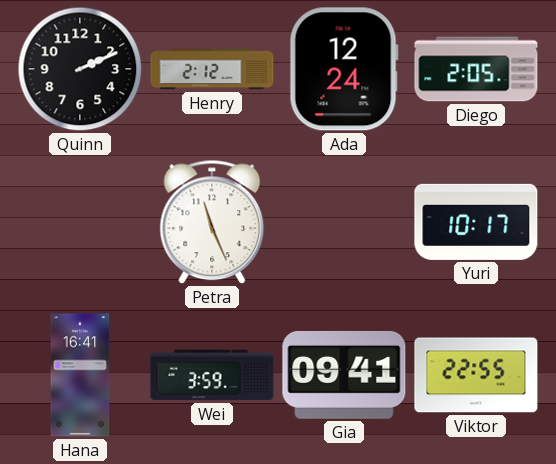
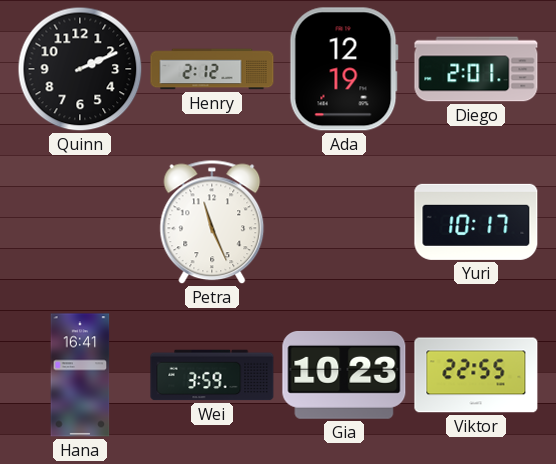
Ada: 12:24 -> 12:19 (344, 69)
Diego: 2:05 -> 2:01 (476, 69)
Gia: 09:41 -> 10:23 (344, 375)
